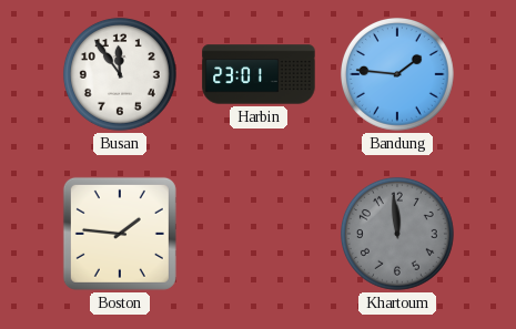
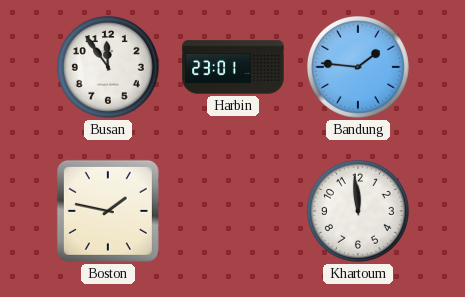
Boston: 1:46 -> 1:47 (108, 211)
Khartoum dial: grey -> white (358, 211)
